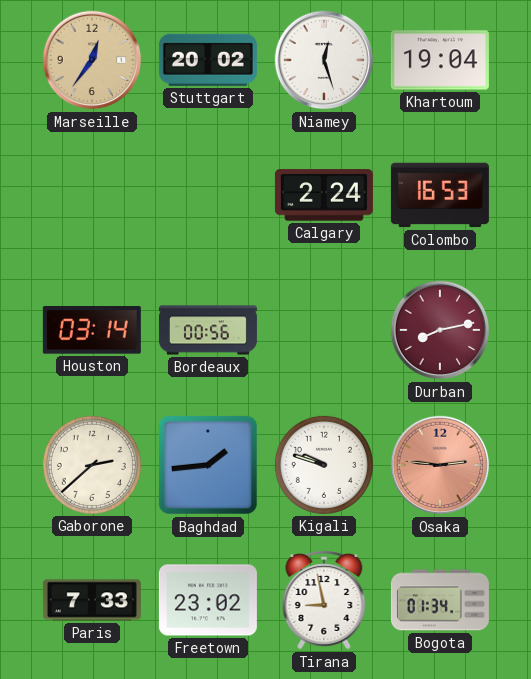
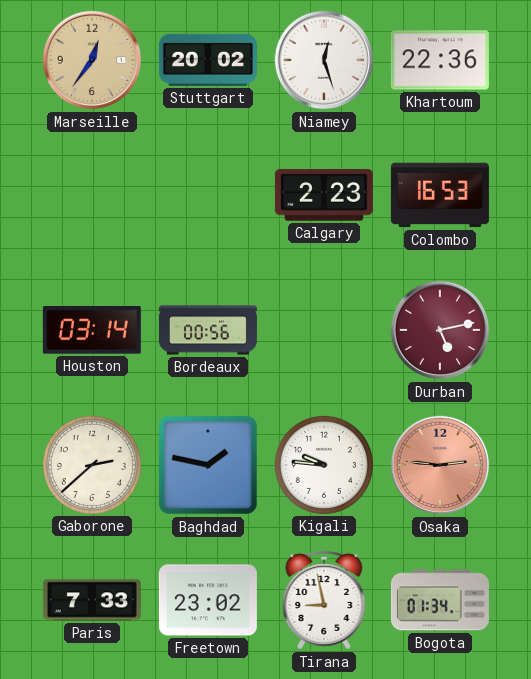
Khartoum: 19:04 -> 22:36 (440, 60)
Calgary: 2:24 -> 2:23 (324, 195)
Durban: 8:13 -> 5:13 (440, 330)
Baghdad: 1:44 -> 1:47 (208, 465)
Kigali: 9:48 -> 9:46 (324, 465)
